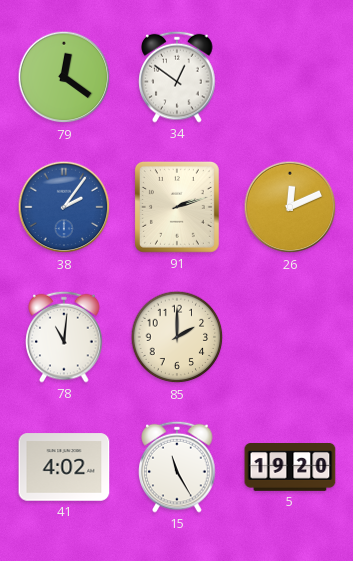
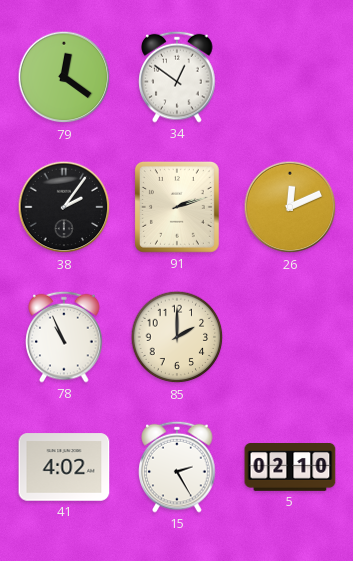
38 dial: blue -> black (64, 207)
78: 11:01 -> 10:56 (64, 337)
15: 11:25 -> 2:25 (177, 467)
5: 19:20 -> 02:10 (290, 468)
